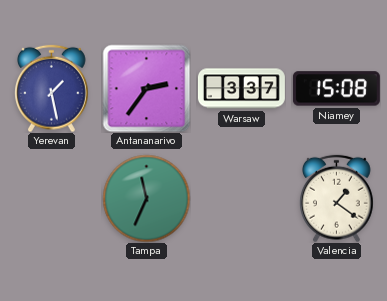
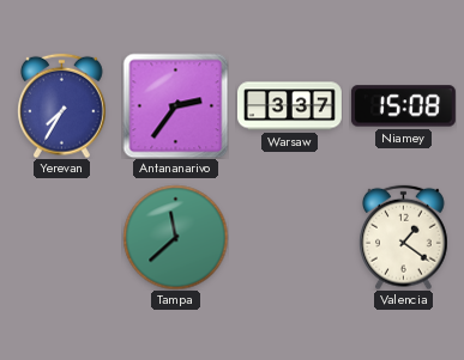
Yerevan: 1:28 -> 7:35 (62, 105)
Tampa: 11:34 -> 11:38 (175, 237)
